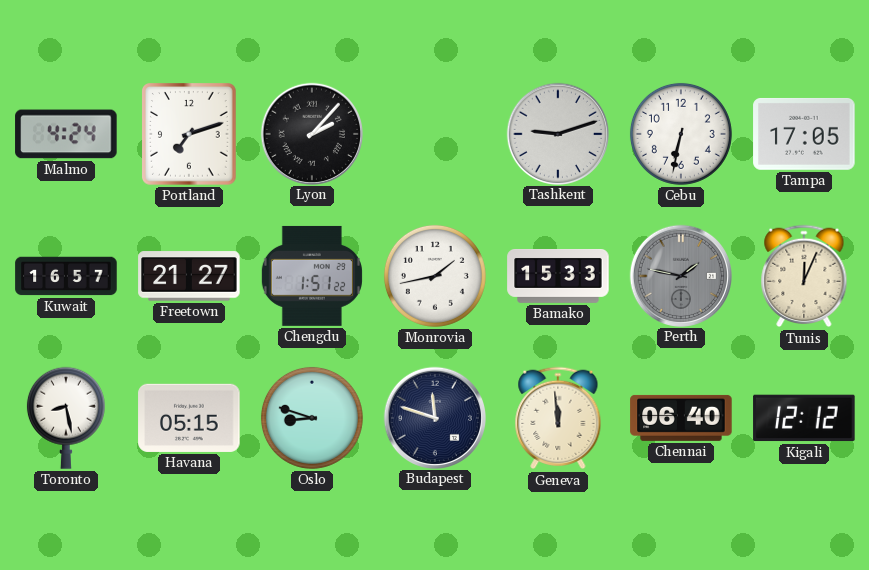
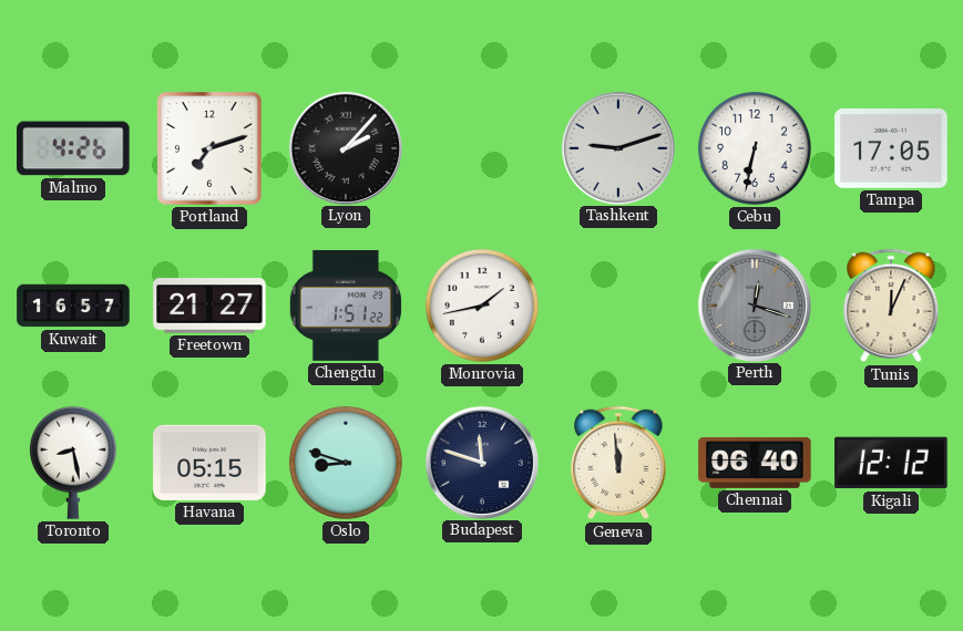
Malmo: 4:24 -> 4:26 (73, 148)
Bamako: 15:33 -> none (558, 277)
Perth: 1:47 -> 12:18 (754, 304)
